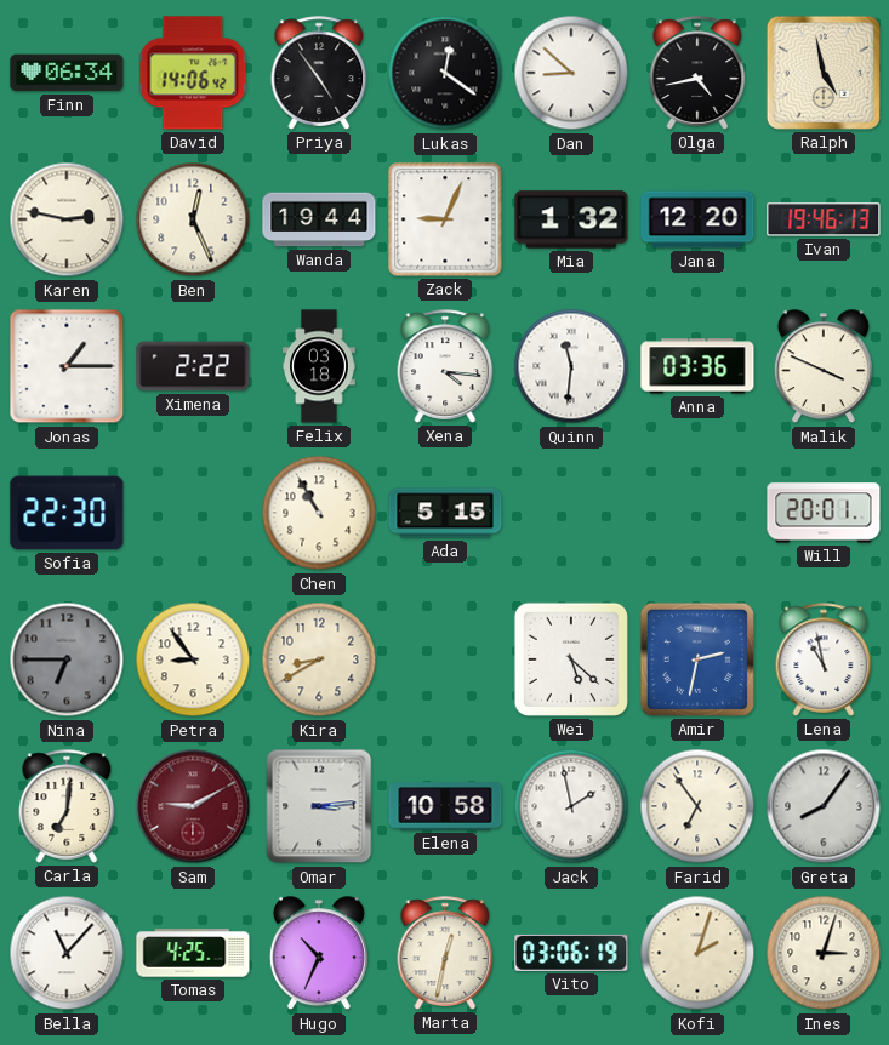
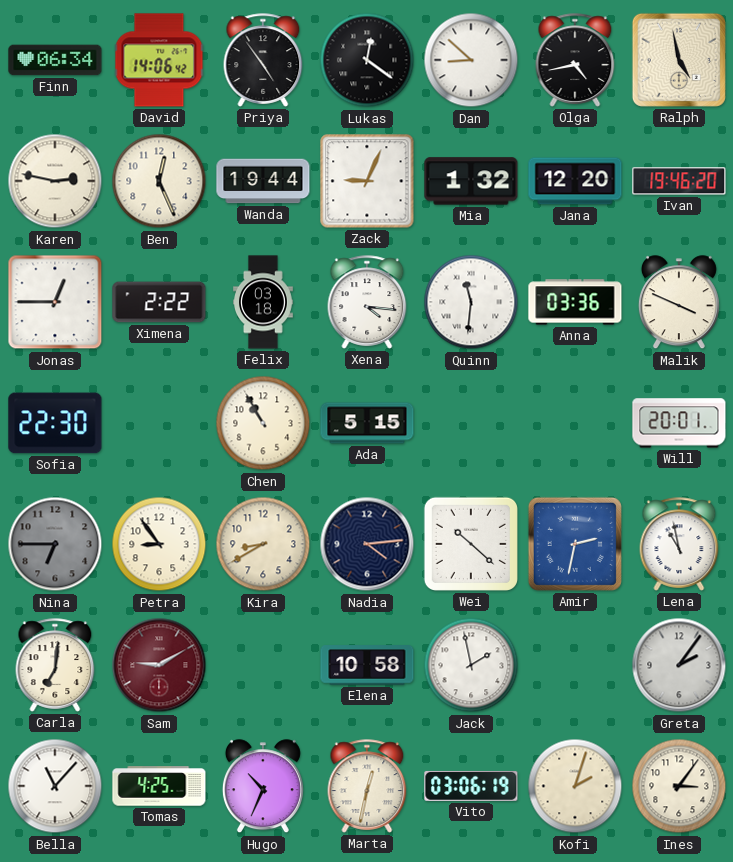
Ivan: 19:46:13 -> 19:46:20 (679, 181)
Jonas: 1:15 -> 12:45 (55, 302)
Nadia: none -> 4:14 (367, 544)
Wei: 5:22 -> 10:22 (471, 544)
Omar: 3:14 -> none (319, 806)
Farid: 6:54 -> none (697, 806)
Greta: 8:06 -> 2:06 (679, 665)
Ines: 3:03 -> 3:06 (679, 786)
